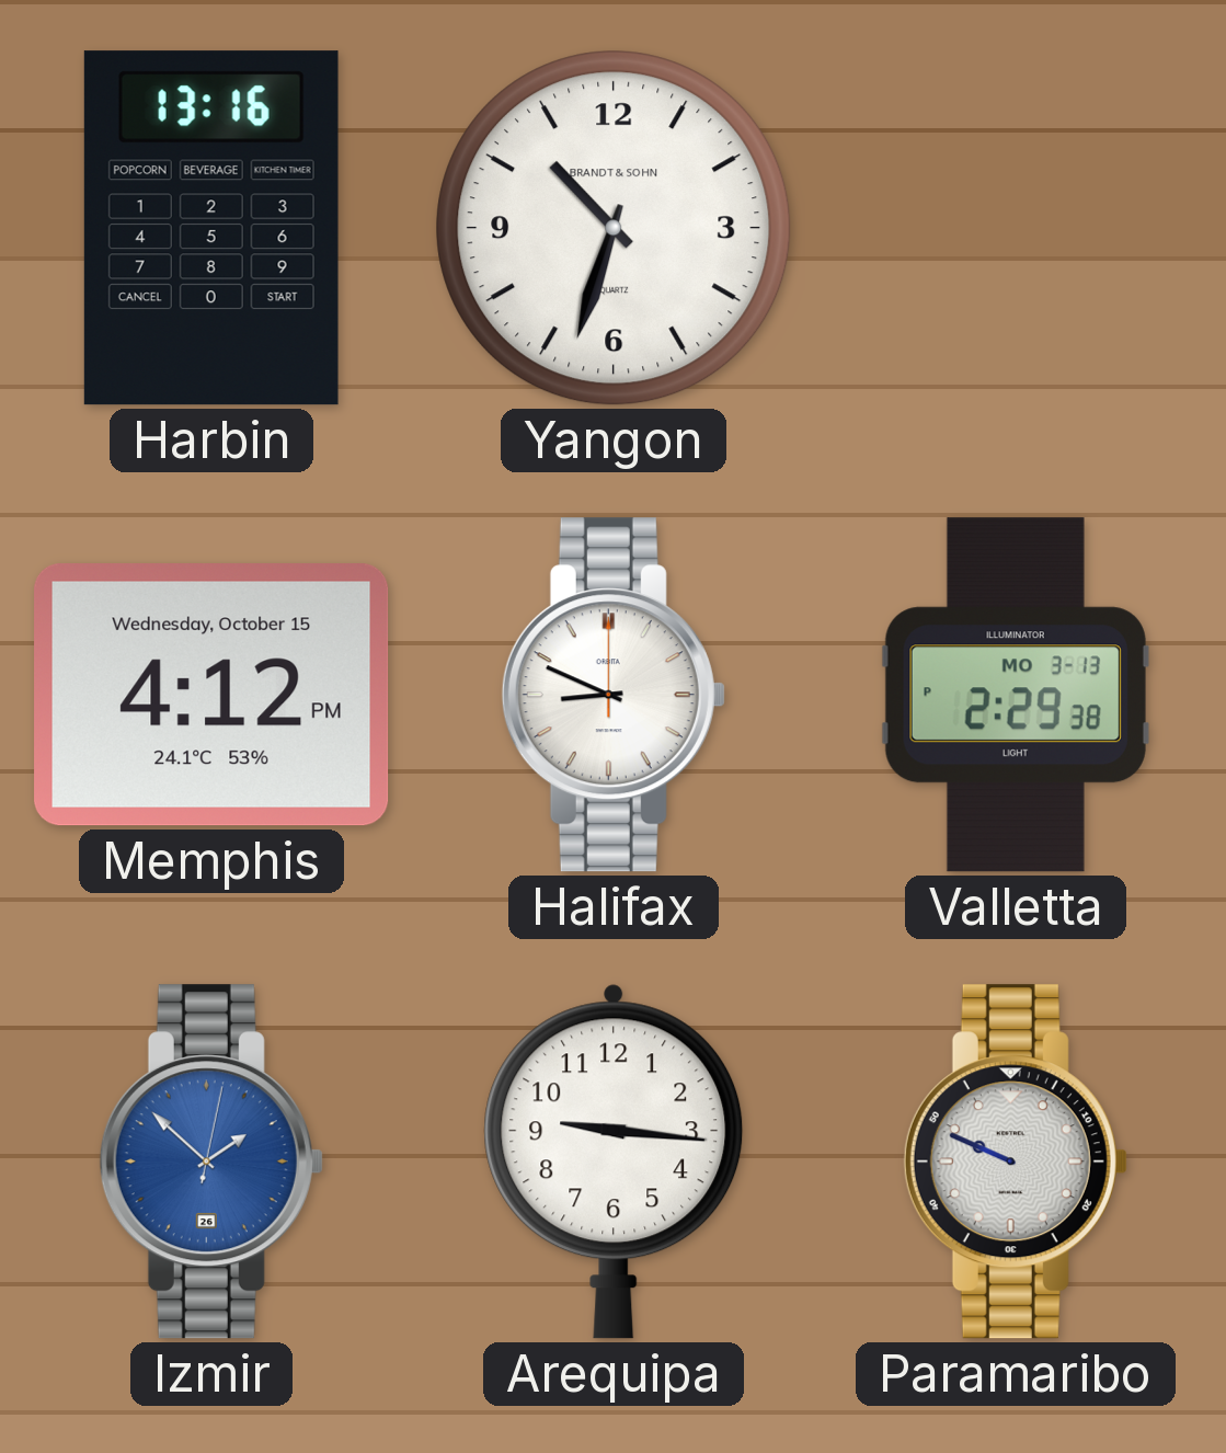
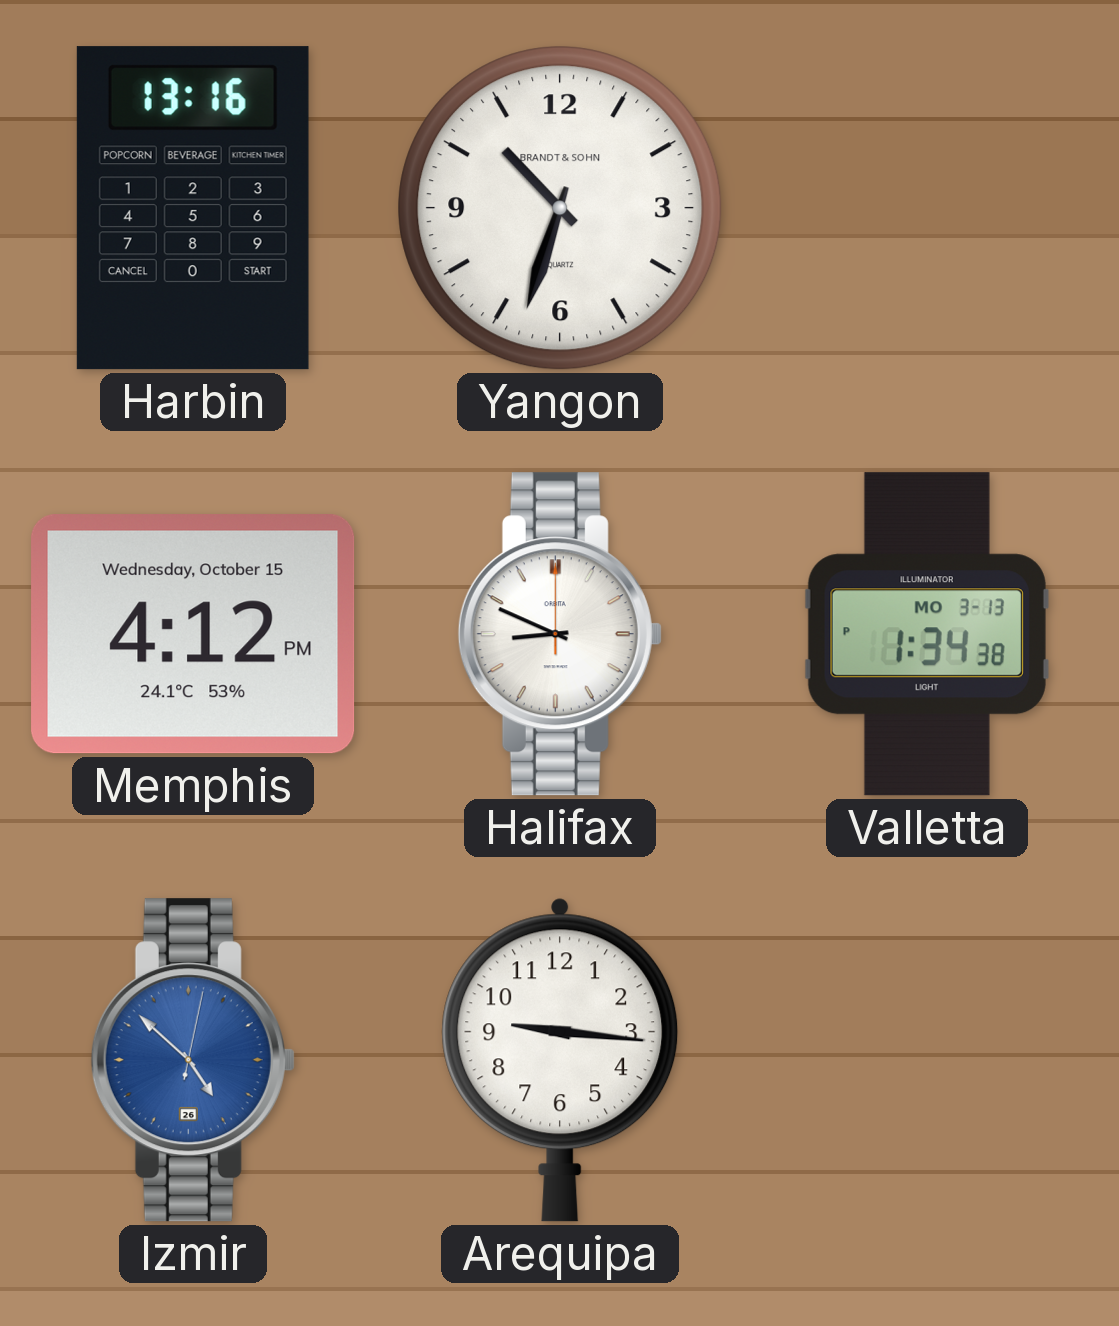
Valletta: 2:29 -> 1:34 (927, 634)
Izmir: 1:52 -> 4:52 (193, 1060)
Paramaribo: 9:49 -> none (1016, 1162)
